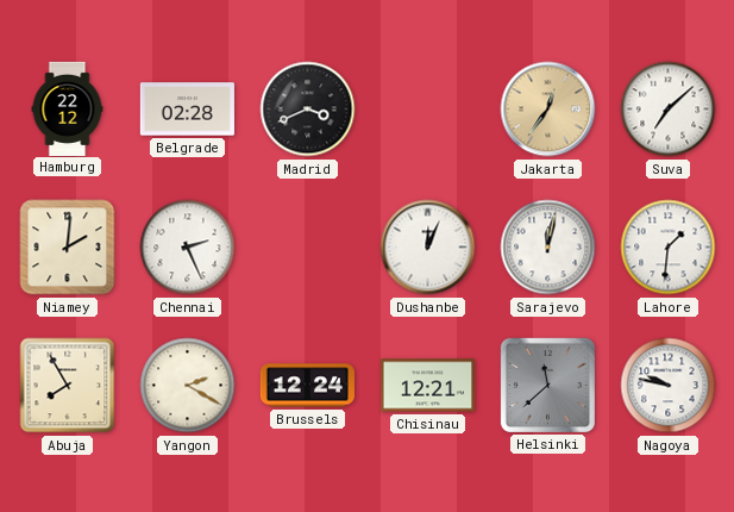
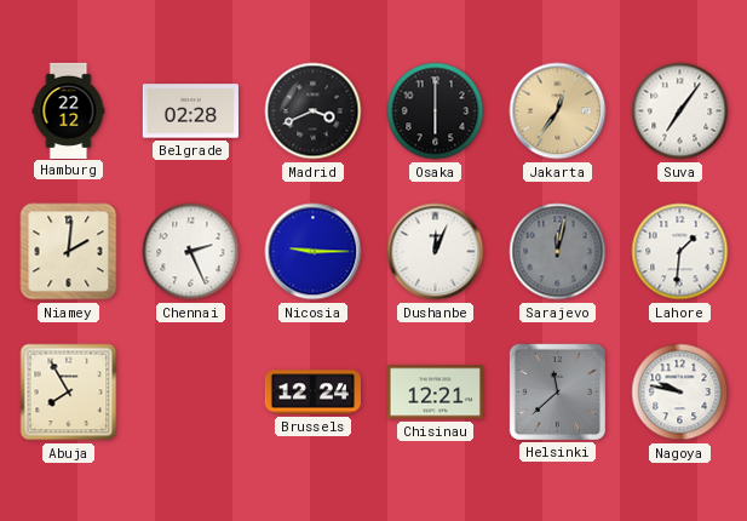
Osaka: none -> 6:00 (436, 111)
Suva: 7:08 -> 7:06 (680, 111)
Nicosia: none -> 9:15 (314, 252)
Sarajevo dial: white -> grey (558, 252)
Yangon: 2:20 -> none (188, 386)
